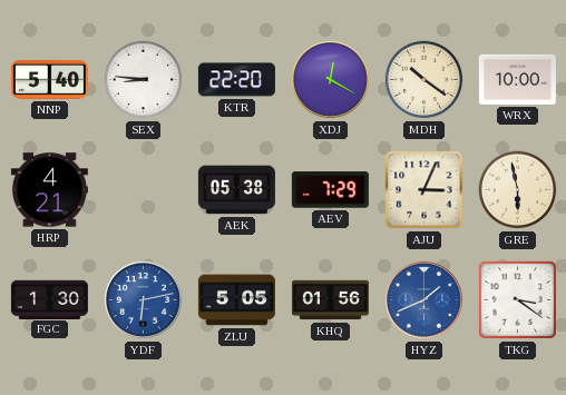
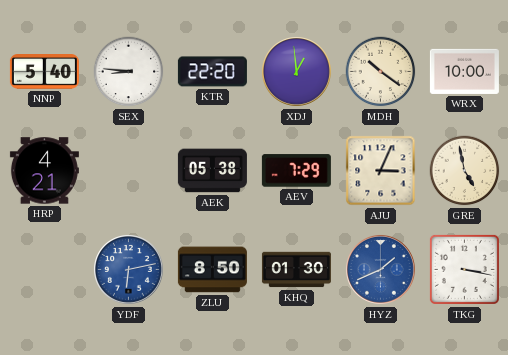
XDJ: 12:20 -> 12:59 (297, 72)
GRE: 5:58 -> 4:58 (465, 171)
FGC: 1:30 -> none (49, 299)
ZLU: 5:05 -> 8:50 (212, 270)
KHQ: 01:56 -> 01:30 (296, 270)
TKG: 3:21 -> 3:17 (464, 269)
